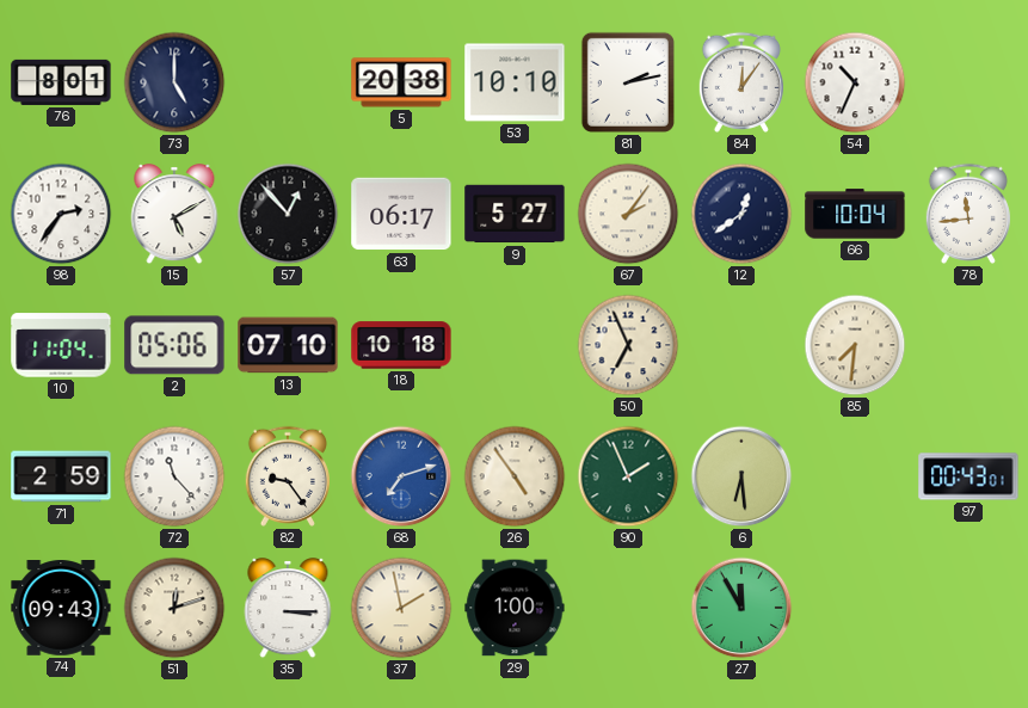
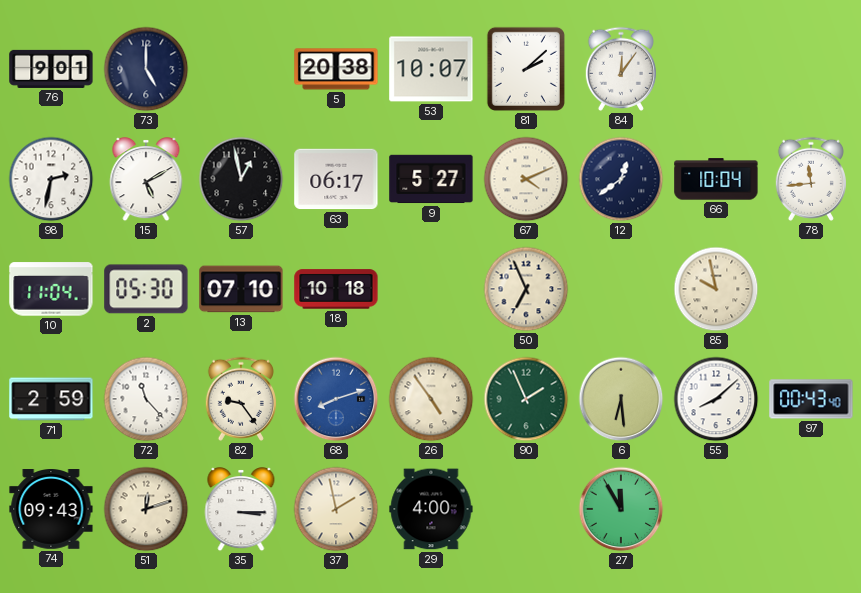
76: 8:01 -> 9:01 (51, 69)
53: 10:10 -> 10:07 (431, 69)
81: 2:13 -> 2:08 (526, 69)
54: 10:34 -> none (855, 82)
98: 2:36 -> 2:32 (51, 179)
57: 12:53 -> 12:58 (241, 179)
67: 2:06 -> 4:11 (526, 179)
2: 05:06 -> 05:30 (146, 289)
85: 7:31 -> 9:58 (716, 289)
68: 7:12 -> 8:12 (336, 399)
55: none -> 8:08 (716, 399)
97: 00:43:01 -> 00:43:40 (811, 399)
29: 1:00 -> 4:00 (431, 509)
